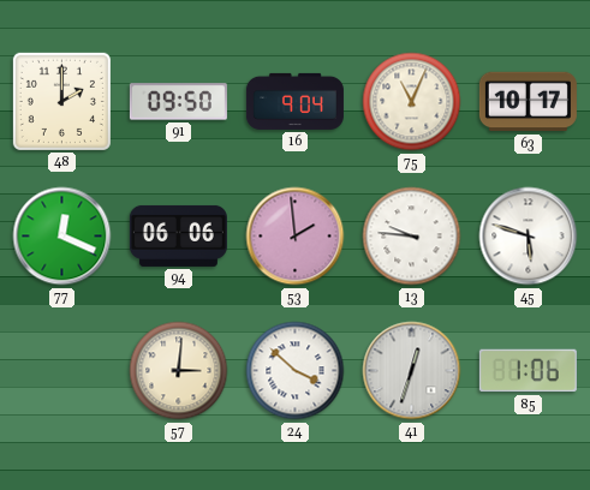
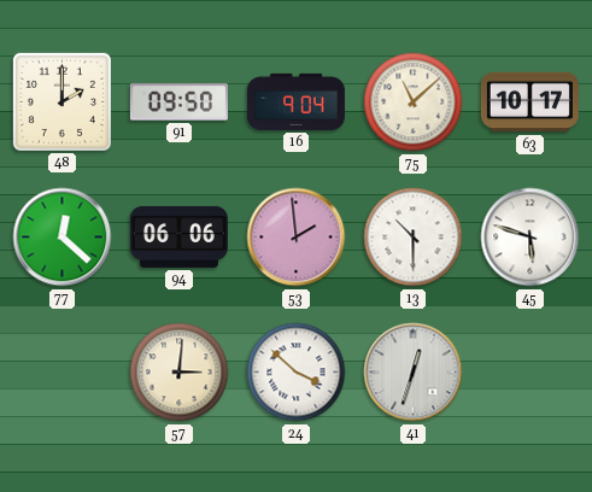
75: 11:04 -> 11:08 (414, 102)
77: 12:19 -> 12:22 (63, 238)
13: 9:46 -> 10:30 (414, 238)
85: 1:06 -> none (528, 371)
